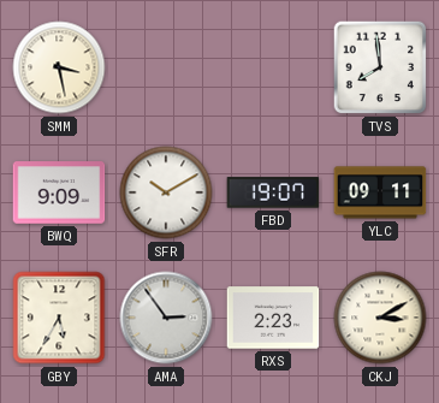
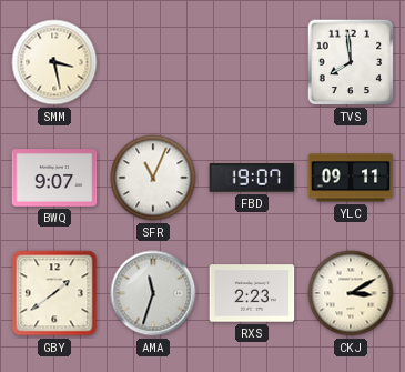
BWQ: 9:09 -> 9:07 (54, 178)
SFR: 10:10 -> 11:04 (153, 178)
GBY: 5:35 -> 1:39 (54, 293)
AMA: 2:54 -> 11:33 (153, 293)
